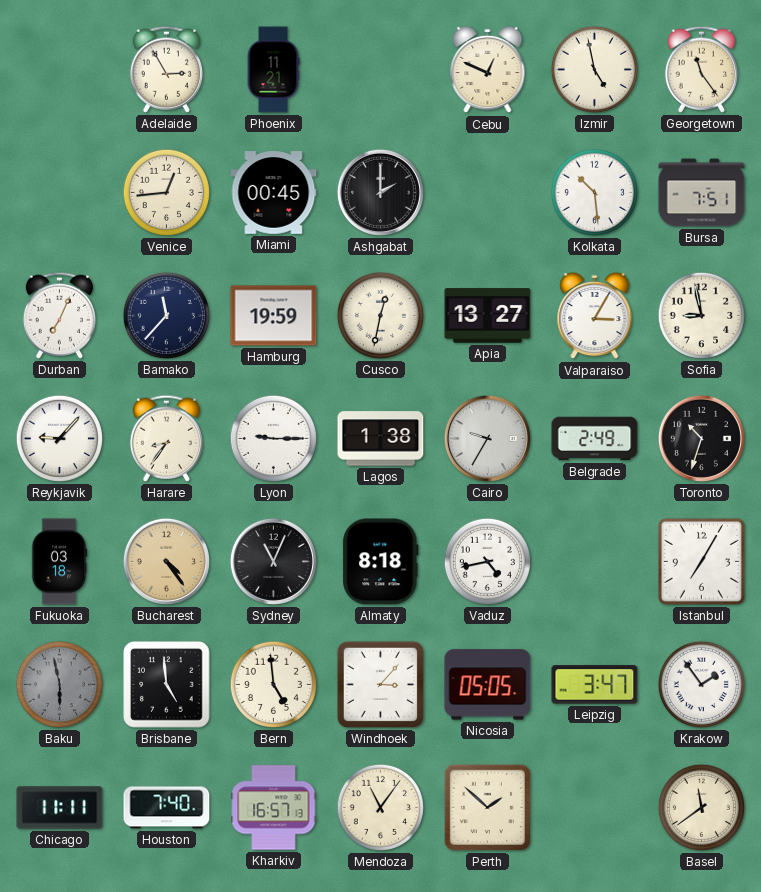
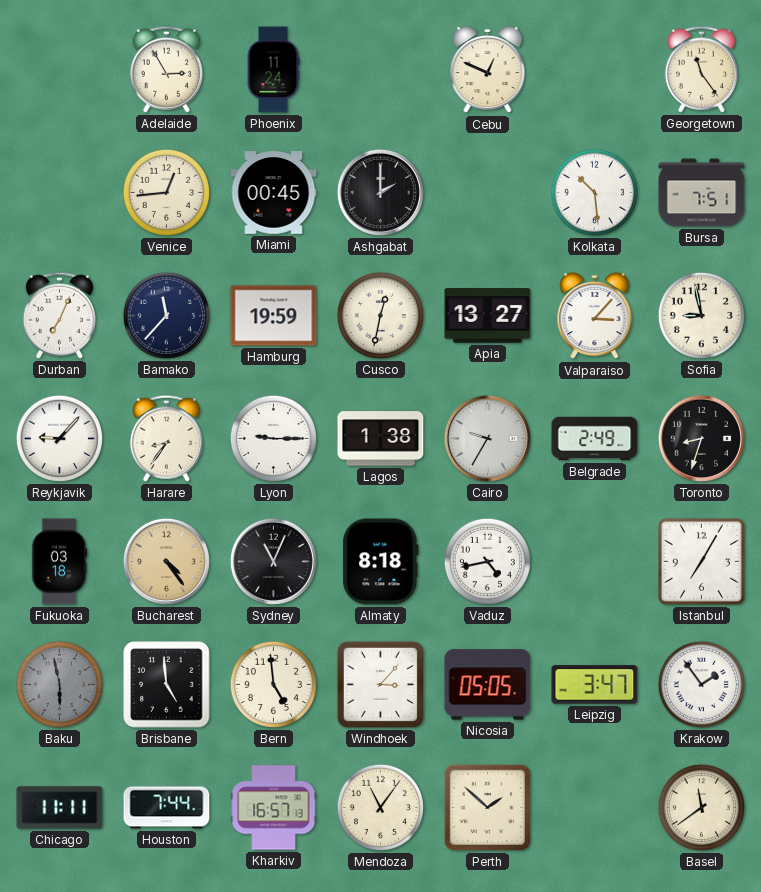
Phoenix: 11:21 -> 11:24 (273, 70)
Izmir: 4:58 -> none (594, 69)
Valparaiso: 3:05 -> 3:07 (595, 316)
Toronto: 10:33 -> 8:33 (701, 438)
Houston: 7:40 -> 7:44 (167, 808)
